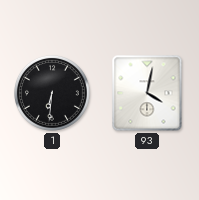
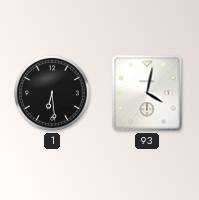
1: 6:31 -> 6:29 (52, 93)
